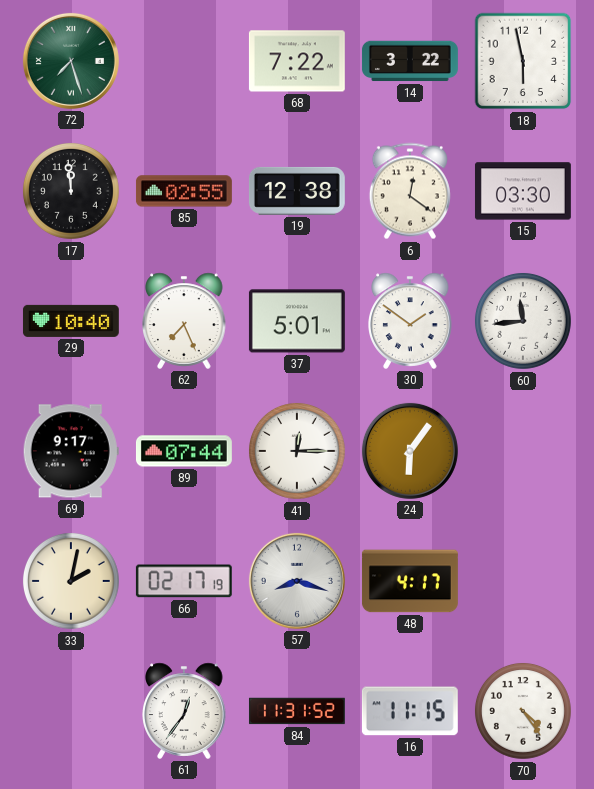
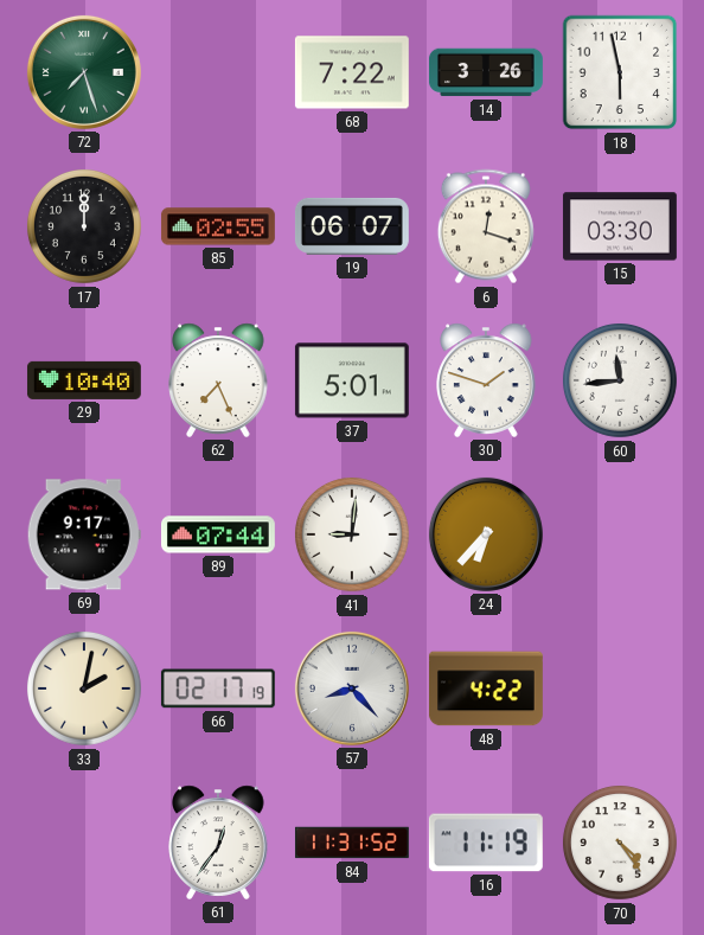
14: 3:22 -> 3:26 (486, 72)
17: 11:59 -> 12:00 (84, 226)
19: 12:38 -> 06:07 (352, 226)
6: 12:21 -> 12:18 (486, 226)
30: 1:51 -> 1:48 (486, 380)
41: 12:15 -> 9:01 (352, 534)
24: 6:06 -> 6:37 (486, 534)
57: 8:18 -> 8:23 (352, 689)
48: 4:17 -> 4:22 (486, 689)
16: 11:15 -> 11:19 (486, 843)
